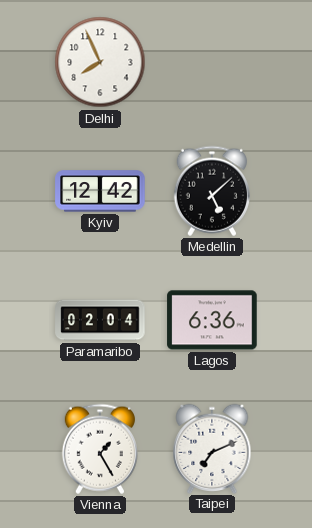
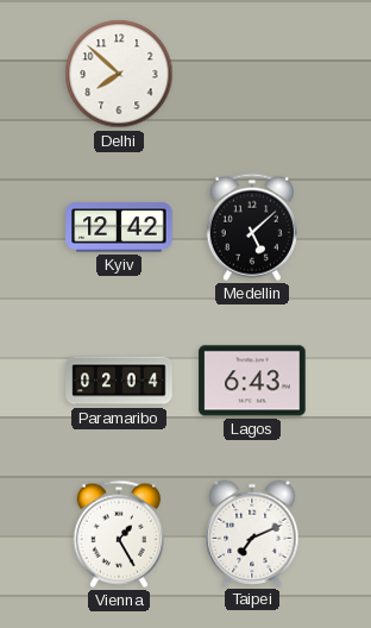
Delhi: 7:56 -> 7:52 (119, 74)
Lagos: 6:36 -> 6:43 (252, 381)
